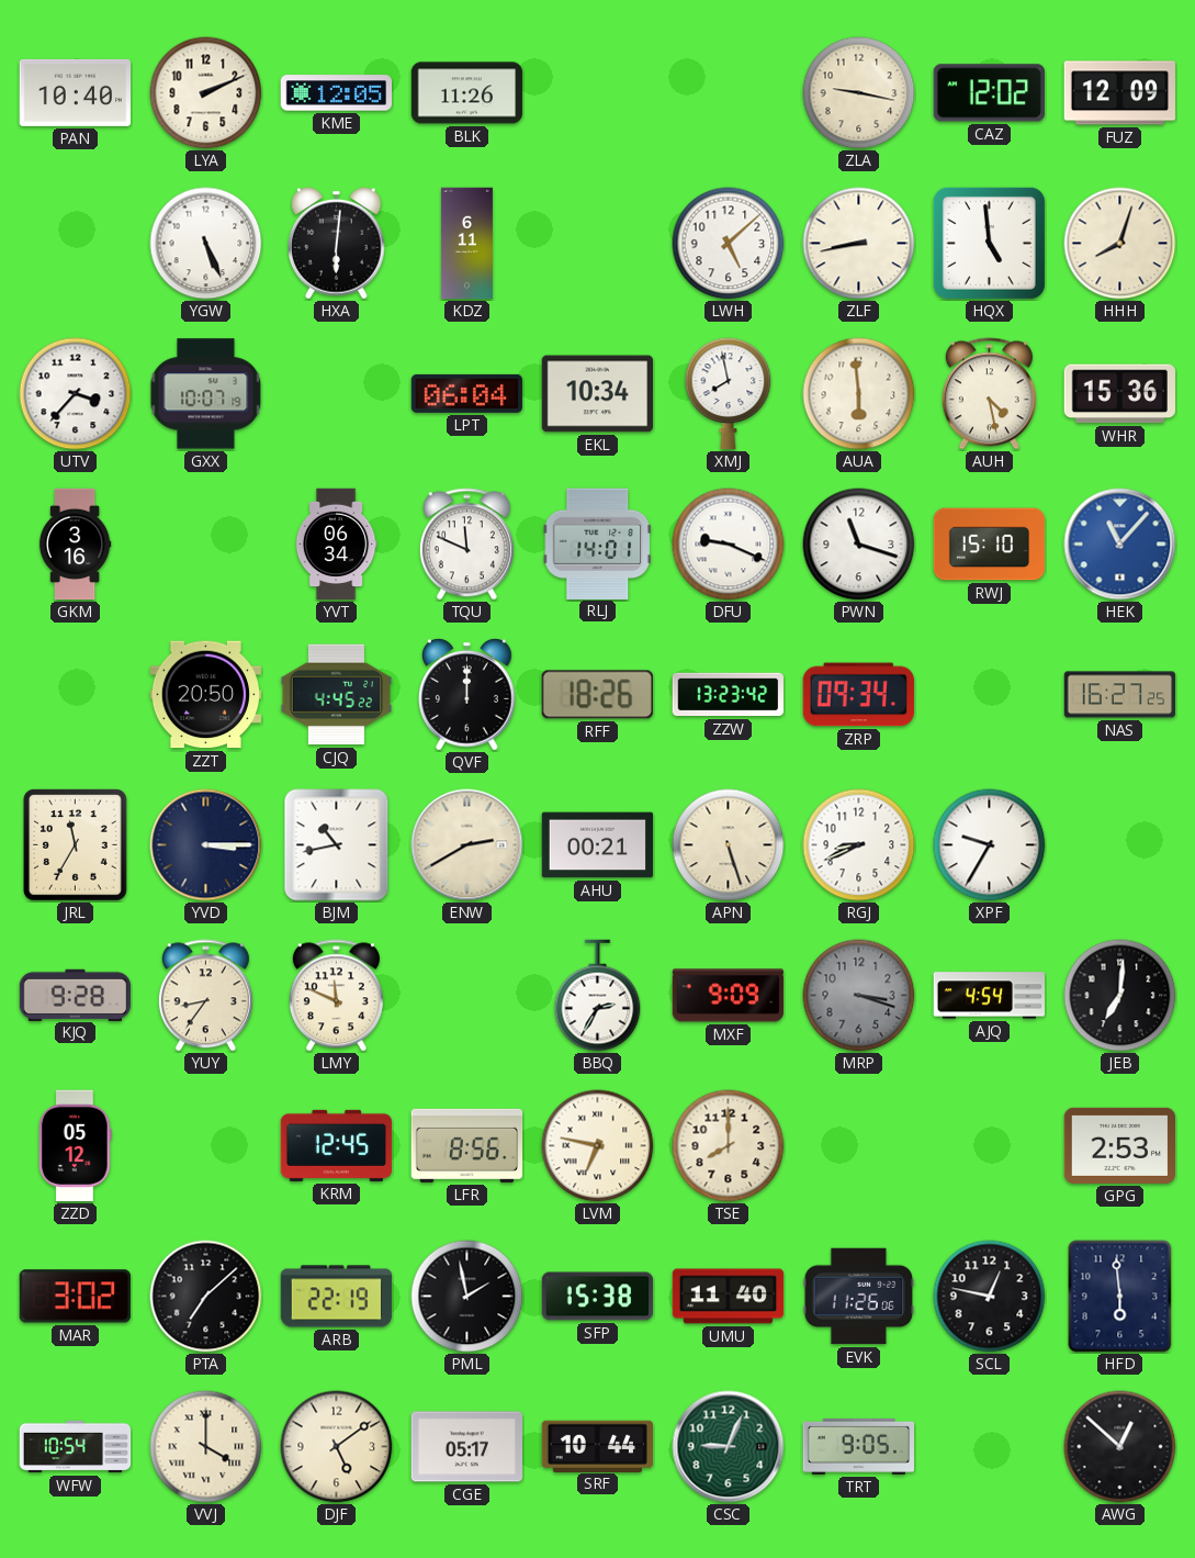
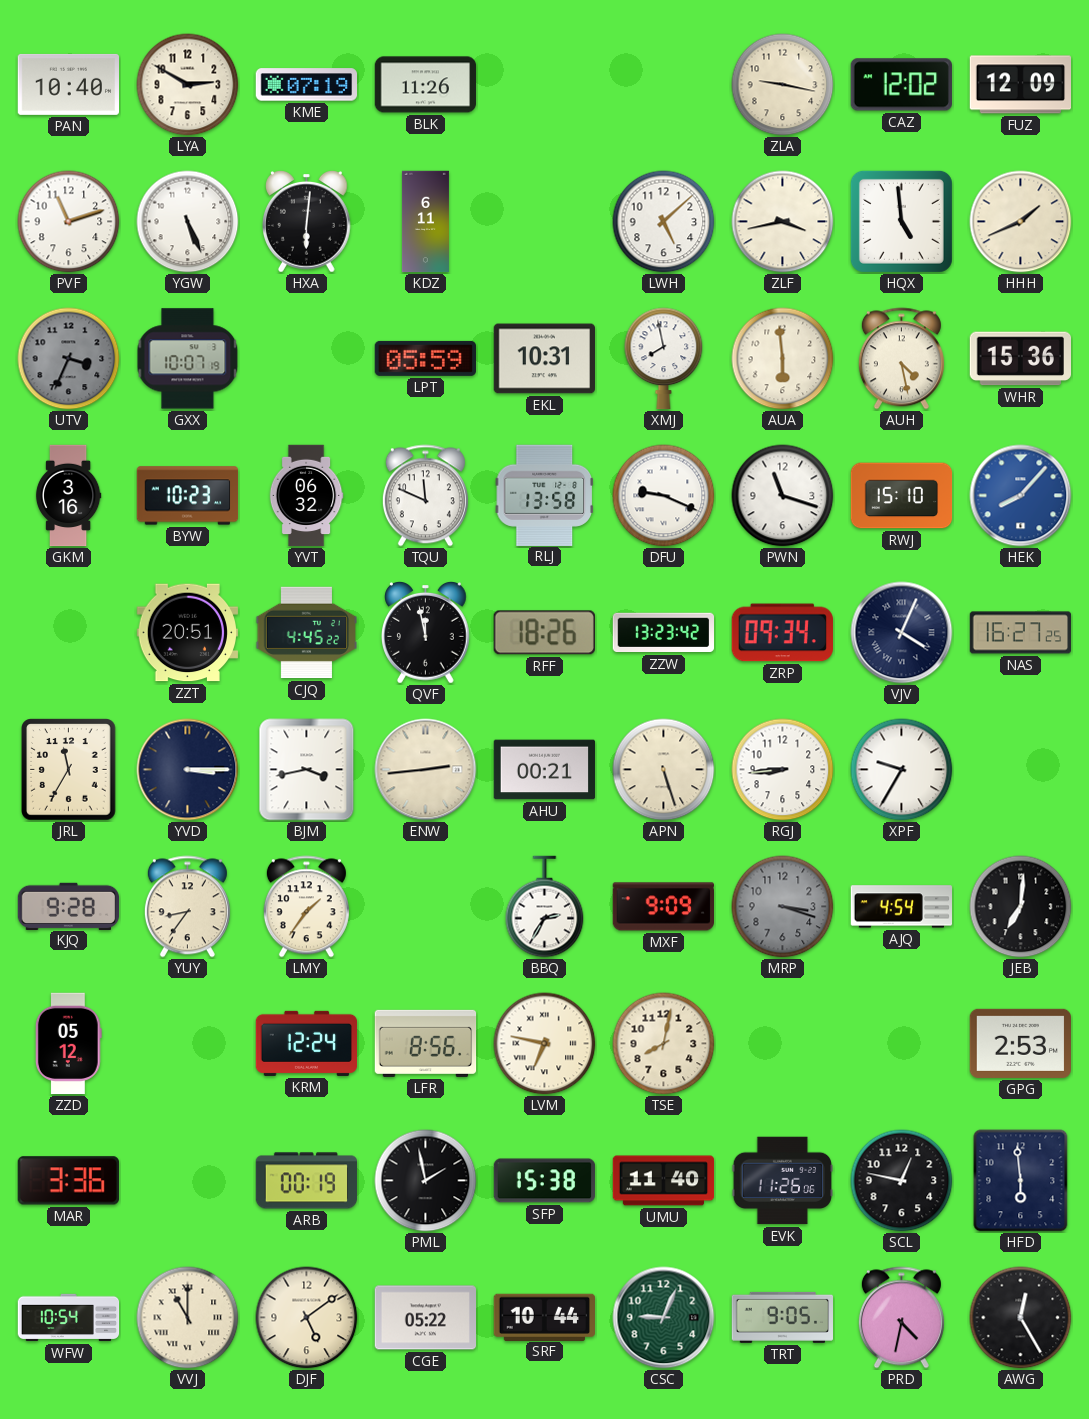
LYA: 2:11 -> 2:50 (188, 85)
KME: 12:05 -> 07:19 (306, 85)
PVF: none -> 11:12 (69, 222)
ZLF: 8:43 -> 3:43 (783, 222)
HHH: 8:03 -> 1:41 (1021, 222)
UTV: 3:37 -> 3:34 (69, 359)
UTV dial: white -> grey (69, 359)
LPT: 06:04 -> 05:59 (425, 358)
EKL: 10:34 -> 10:31 (544, 359)
BYW: none -> 10:23 (188, 496)
YVT: 06:34 -> 06:32 (306, 496)
RLJ: 14:01 -> 13:58 (544, 495)
HEK: 11:07 -> 8:07 (1021, 496)
ZZT: 20:50 -> 20:51 (187, 633)
QVF: 12:00 -> 11:58 (426, 633)
VJV: none -> 4:04 (902, 633)
BJM: 10:43 -> 3:43 (307, 770)
ENW: 2:40 -> 2:44 (426, 770)
RGJ: 8:41 -> 8:44 (783, 770)
LMY: 11:49 -> 1:36 (306, 907)
KRM: 12:45 -> 12:24 (307, 1043)
TSE: 8:00 -> 8:02 (664, 1044)
MAR: 3:02 -> 3:36 (68, 1181)
PTA: 7:08 -> none (206, 1297)
ARB: 22:19 -> 00:19 (307, 1181)
VVJ: 4:00 -> 11:00 (188, 1318)
CGE: 05:17 -> 05:22 (426, 1318)
PRD: none -> 4:32 (901, 1318)
AWG: 12:52 -> 12:25 (1021, 1318)
